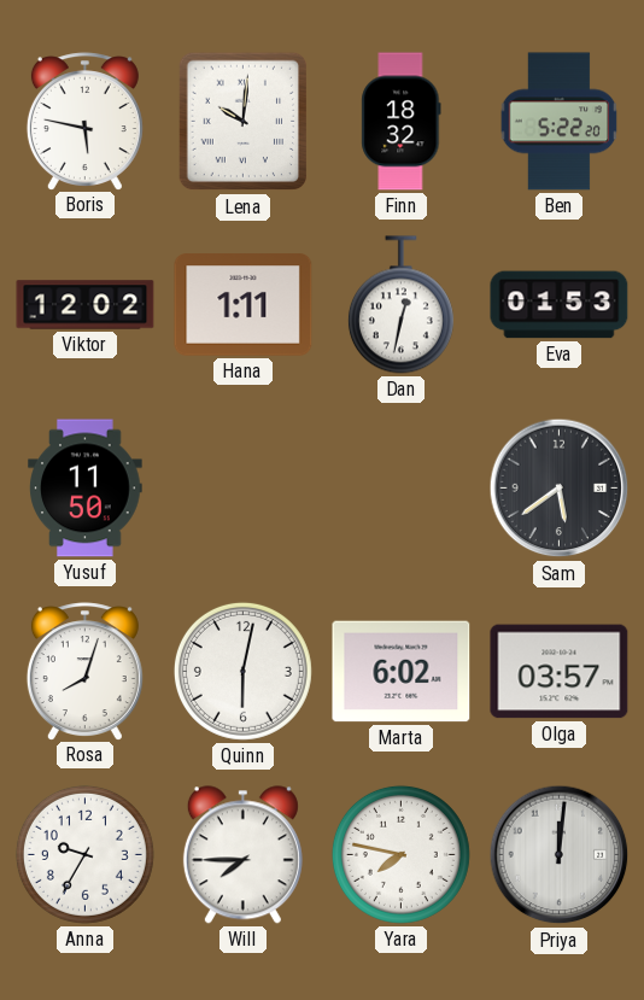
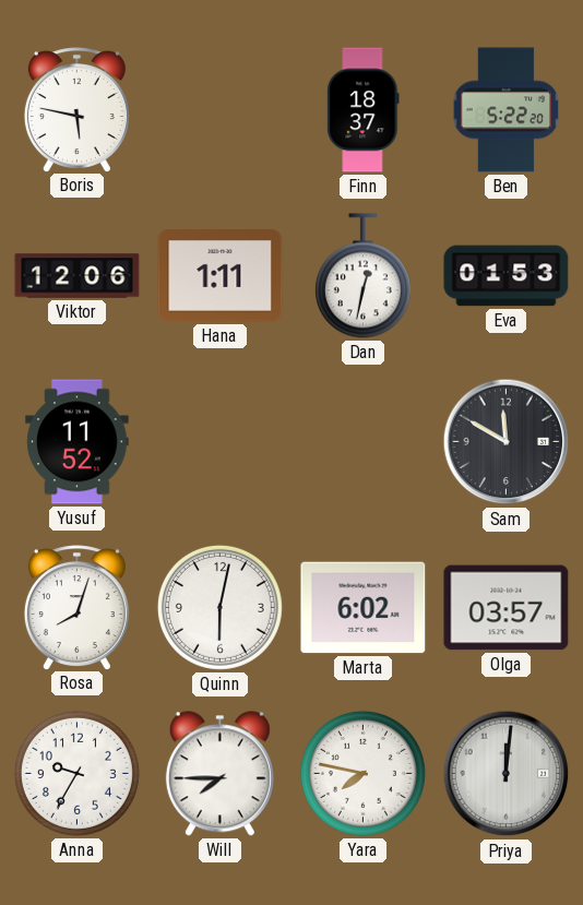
Lena: 10:01 -> none (244, 122)
Finn: 18:32 -> 18:37 (364, 110)
Viktor: 12:02 -> 12:06 (78, 276)
Yusuf: 11:50 -> 11:52 (78, 442)
Sam: 5:39 -> 11:50 (507, 442)
